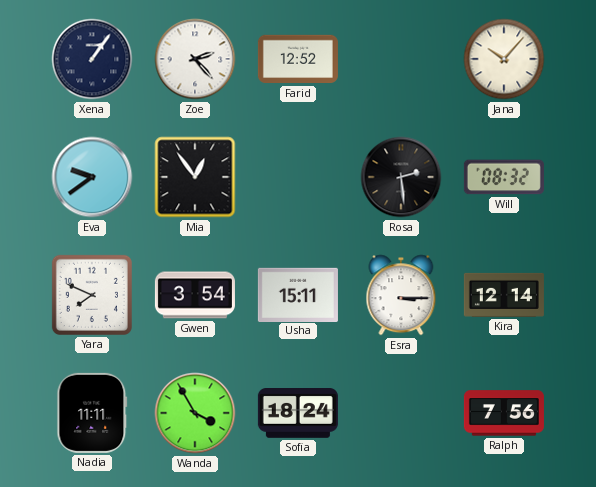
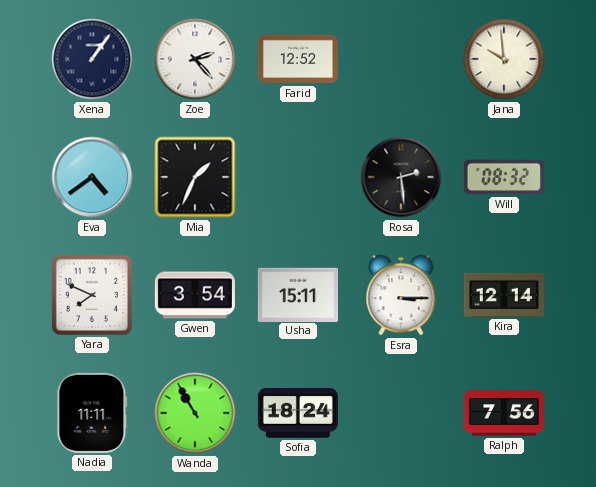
Jana: 10:07 -> 9:59 (504, 59)
Eva: 9:39 -> 4:39 (92, 177)
Mia: 12:54 -> 1:34 (195, 177)
Wanda: 3:55 -> 10:55 (195, 413)
